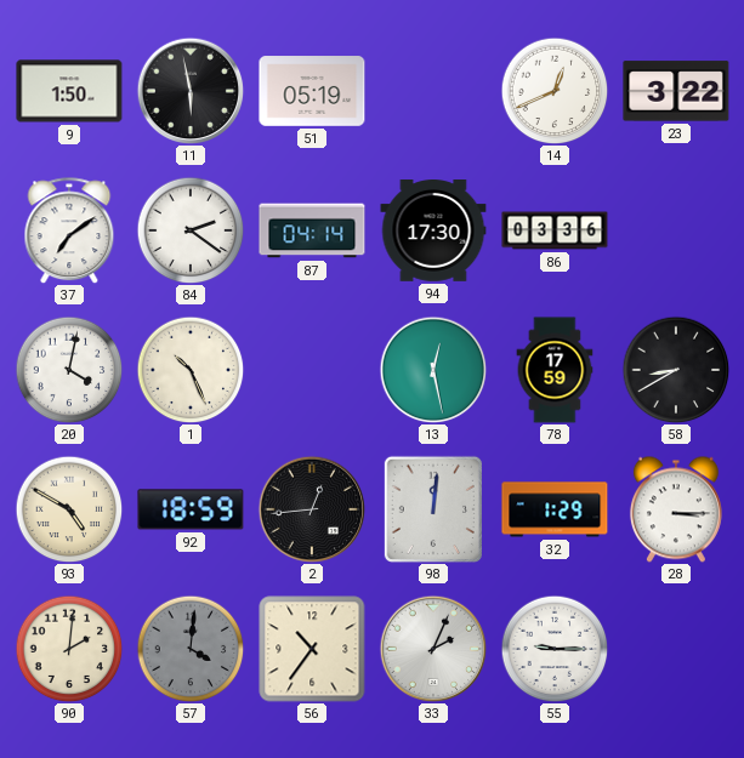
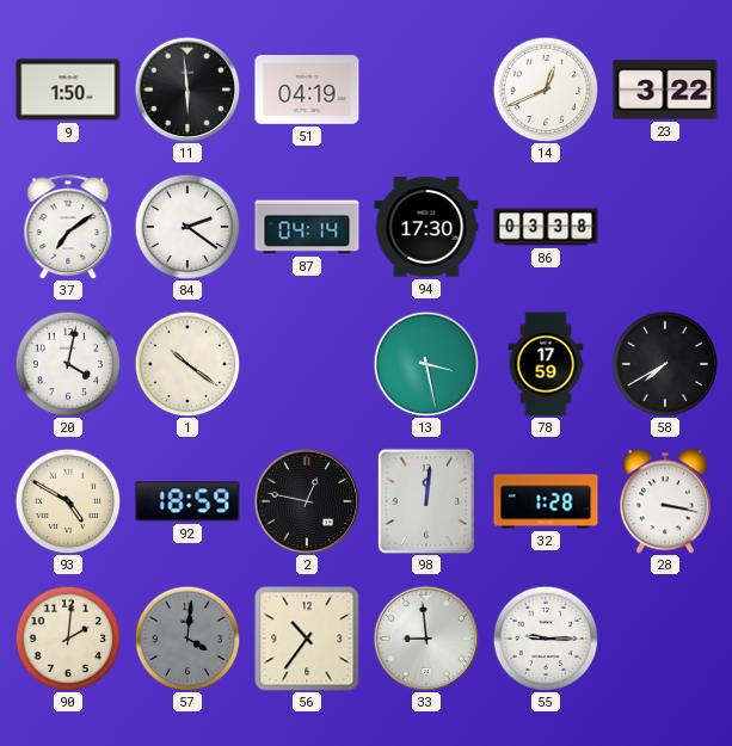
11: 5:58 -> 5:59 (187, 90)
51: 05:19 -> 04:19 (307, 90)
86: 03:36 -> 03:38 (546, 227)
1: 10:26 -> 10:21 (187, 364)
13: 12:28 -> 3:28 (426, 364)
58: 8:40 -> 7:40 (665, 364)
2: 12:44 -> 12:47 (307, 501)
32: 1:29 -> 1:28 (546, 501)
28: 3:15 -> 3:17 (665, 501)
33: 2:04 -> 8:59 (426, 639)
